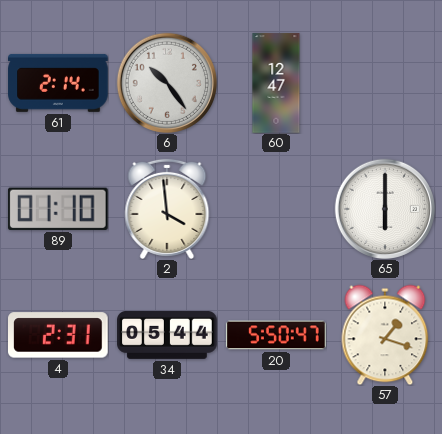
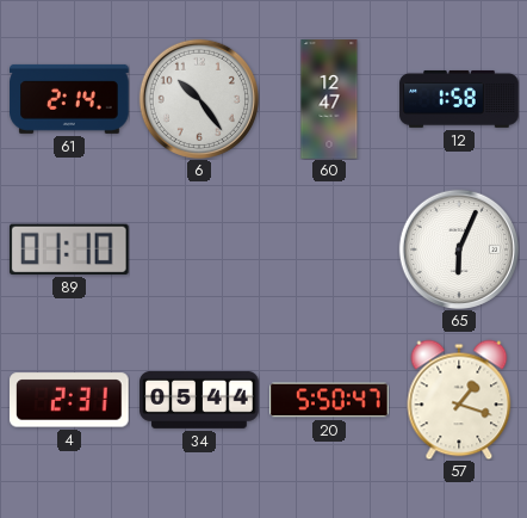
12: none -> 1:58 (459, 99)
2: 3:59 -> none (167, 209)
65: 6:00 -> 6:04 (459, 249)
